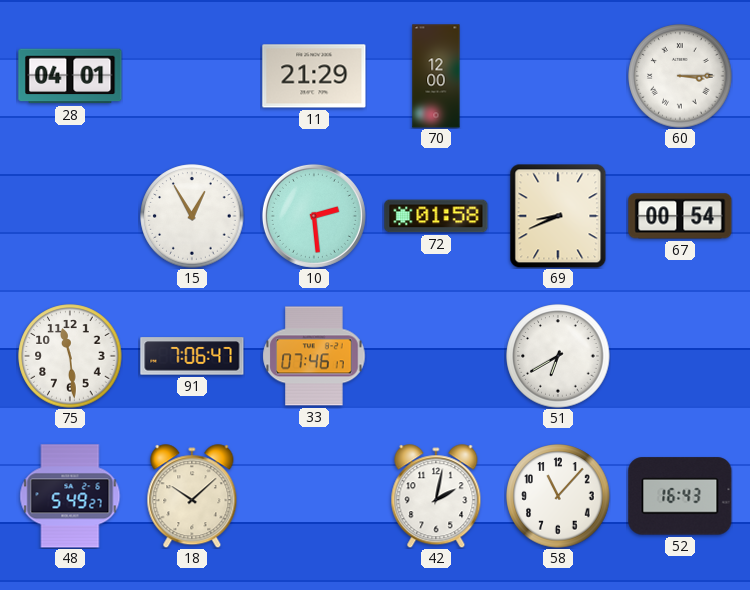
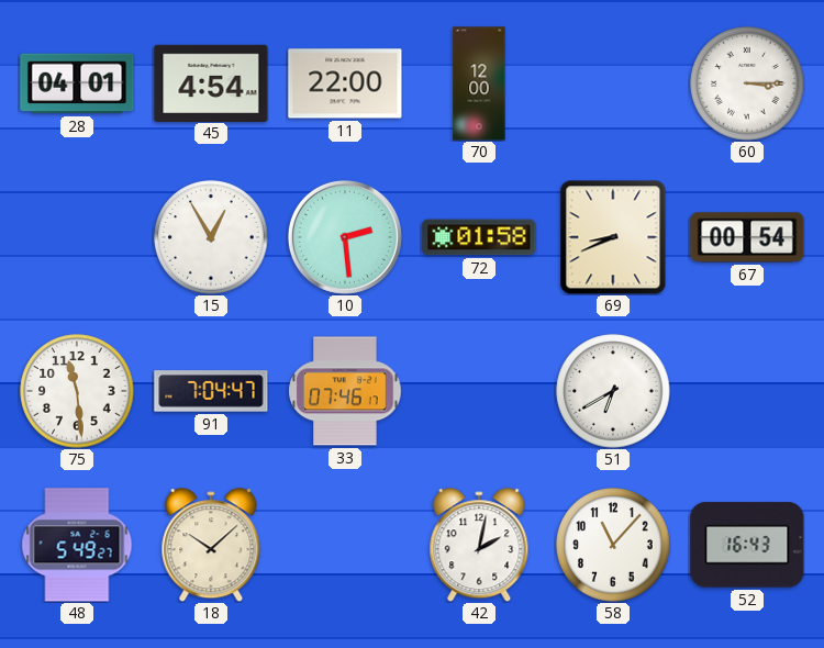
45: none -> 4:54 (211, 82)
11: 21:29 -> 22:00 (345, 83)
91: 7:06 -> 7:04 (211, 391)
